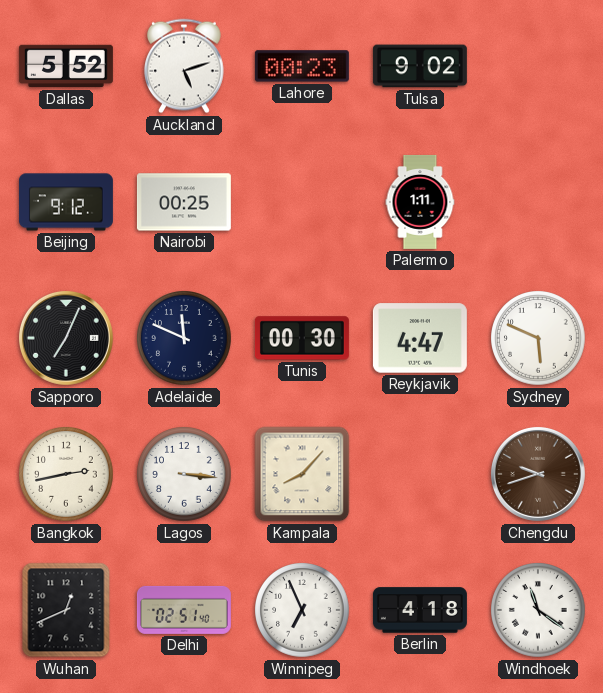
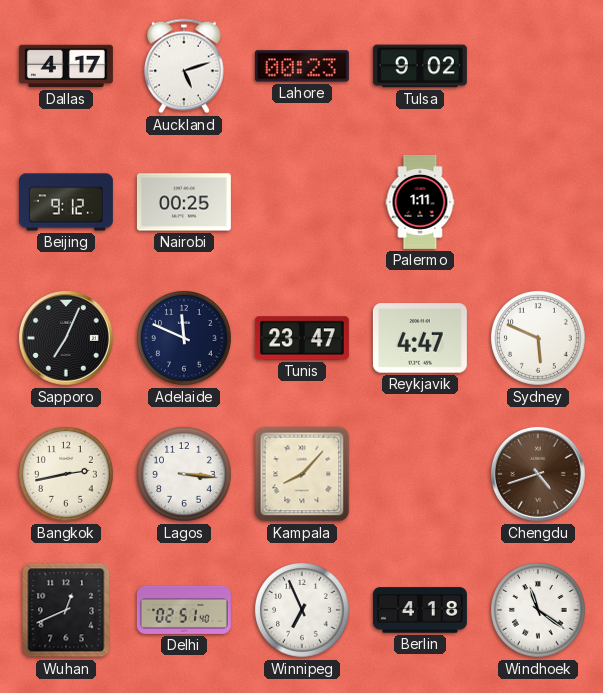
Dallas: 5:52 -> 4:17 (66, 66)
Tunis: 00:30 -> 23:47 (302, 338)
Chengdu: 9:42 -> 4:42 (538, 474)
